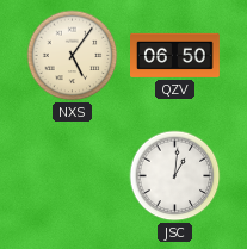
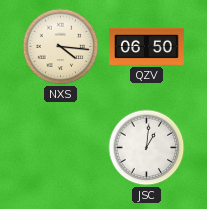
NXS: 5:06 -> 4:16 (61, 47)
